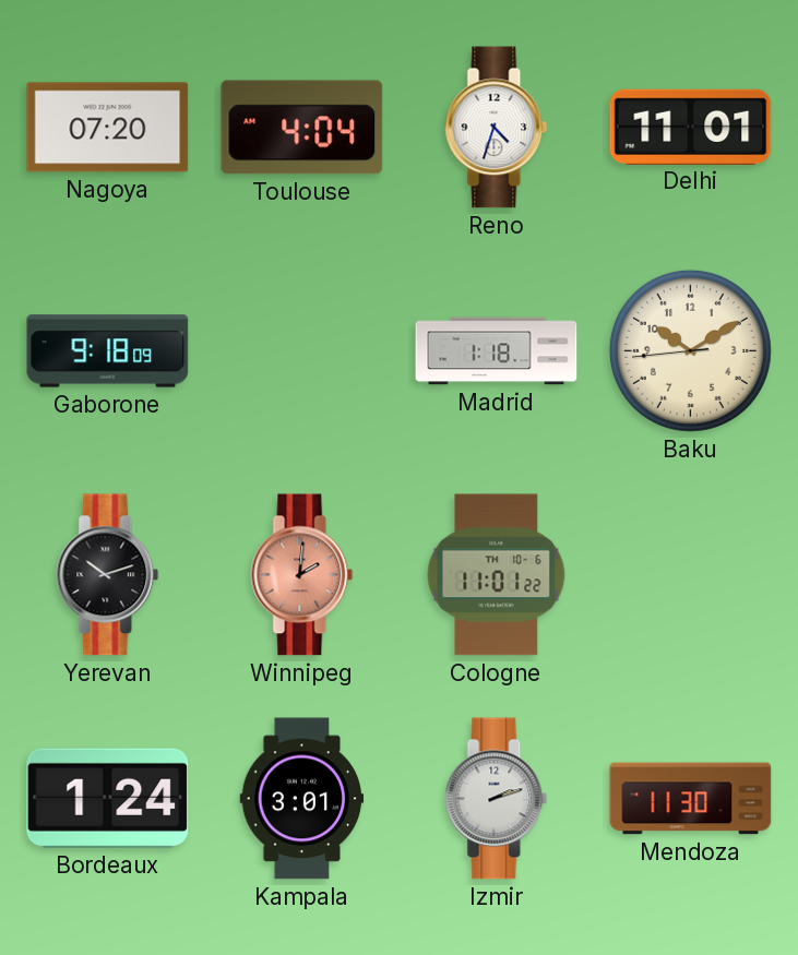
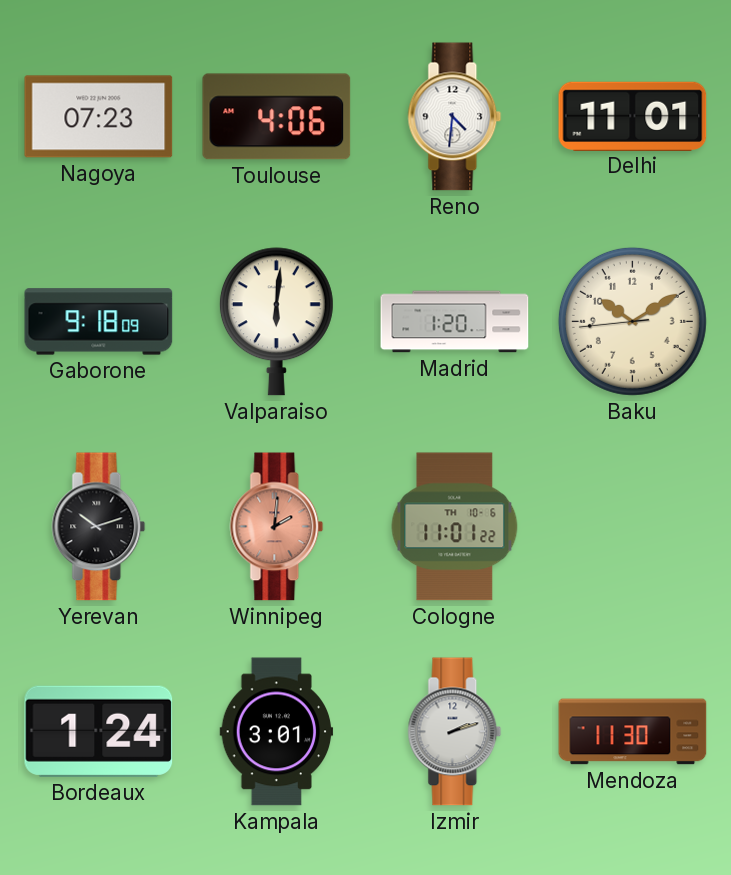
Nagoya: 07:20 -> 07:23 (99, 117)
Toulouse: 4:04 -> 4:06 (277, 117)
Reno: 4:33 -> 4:31 (455, 117)
Valparaiso: none -> 6:01 (276, 322)
Madrid: 1:18 -> 1:20 (455, 322)
